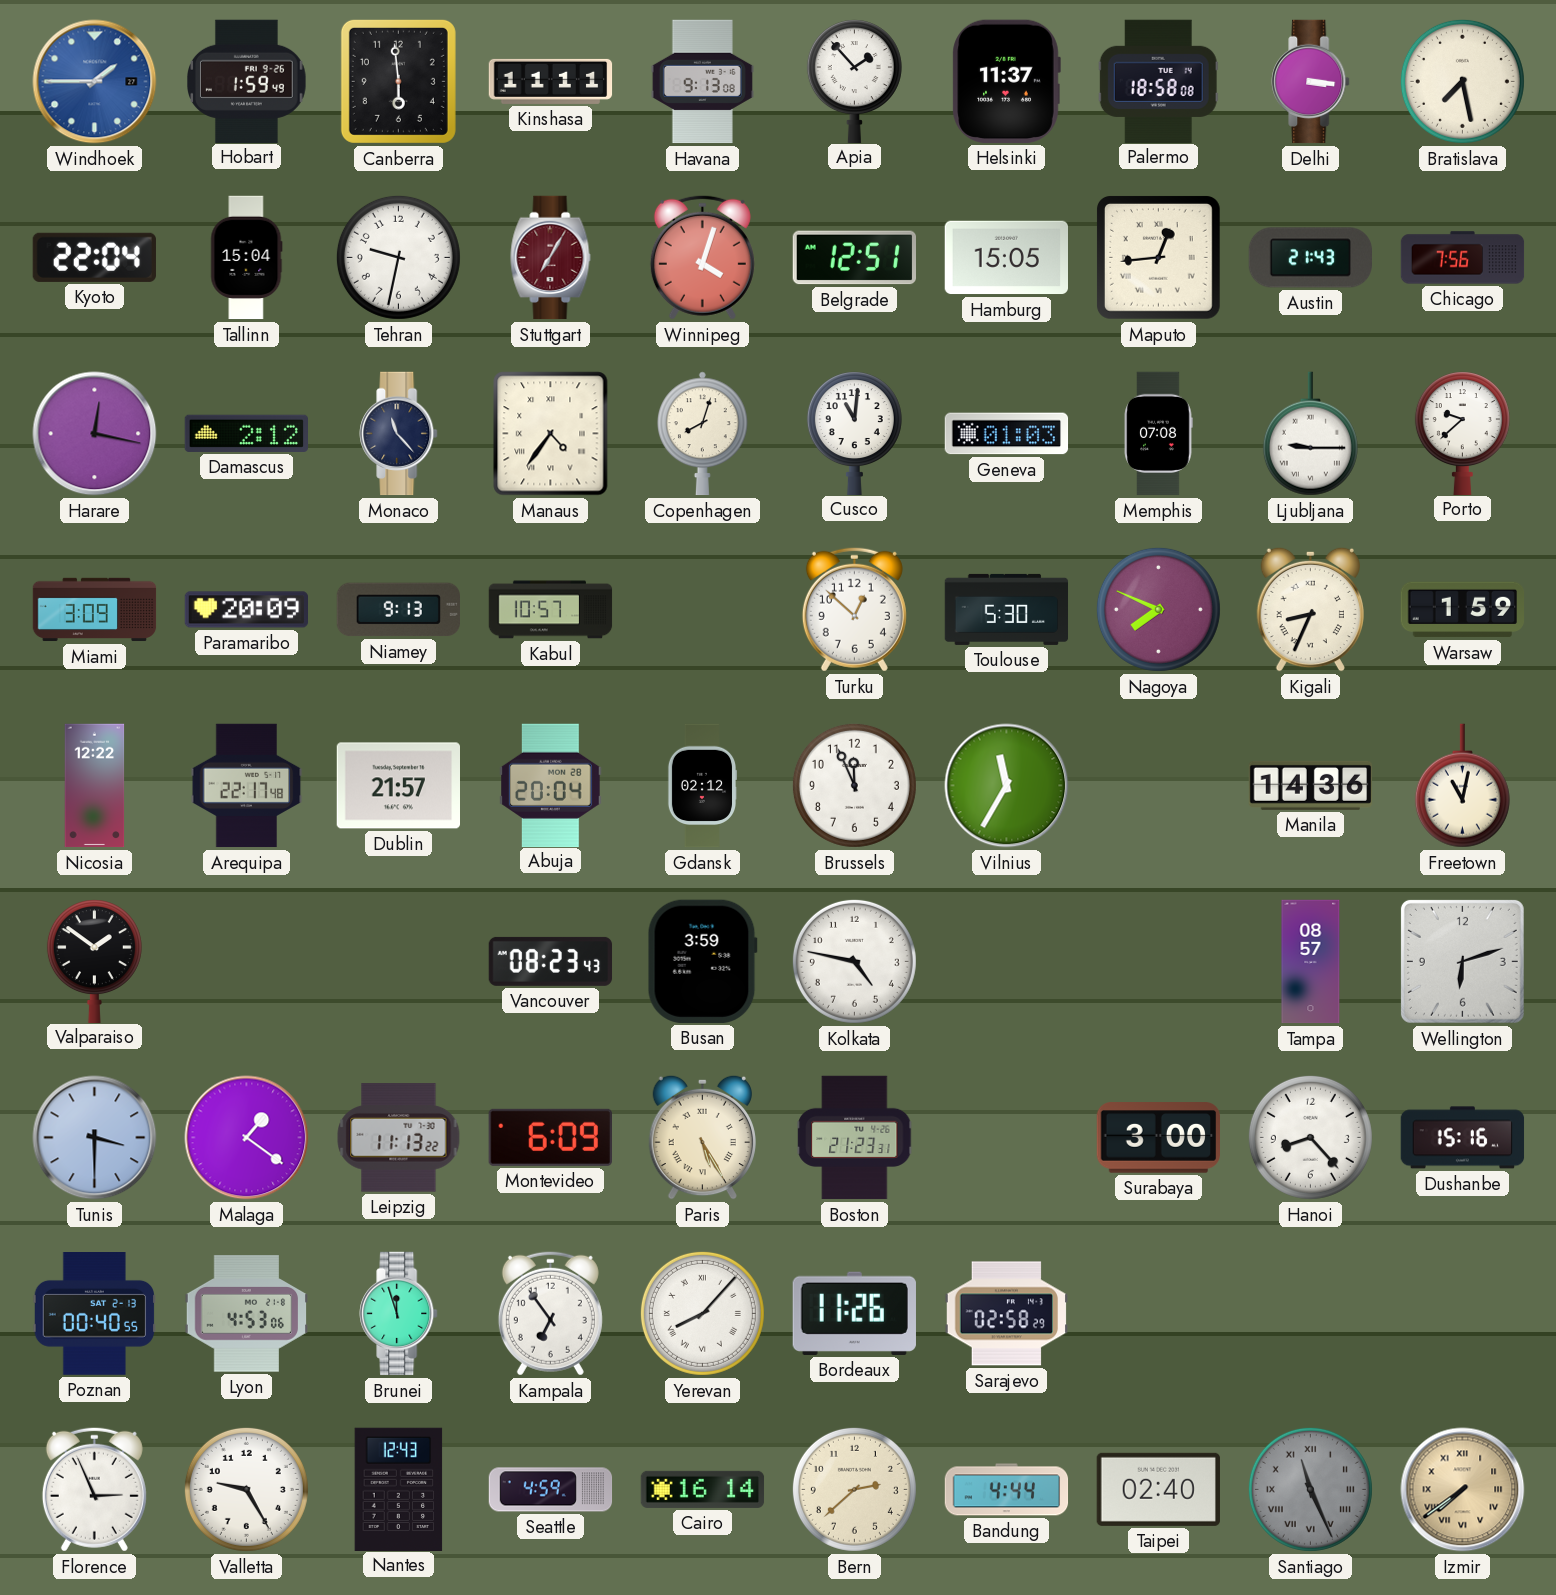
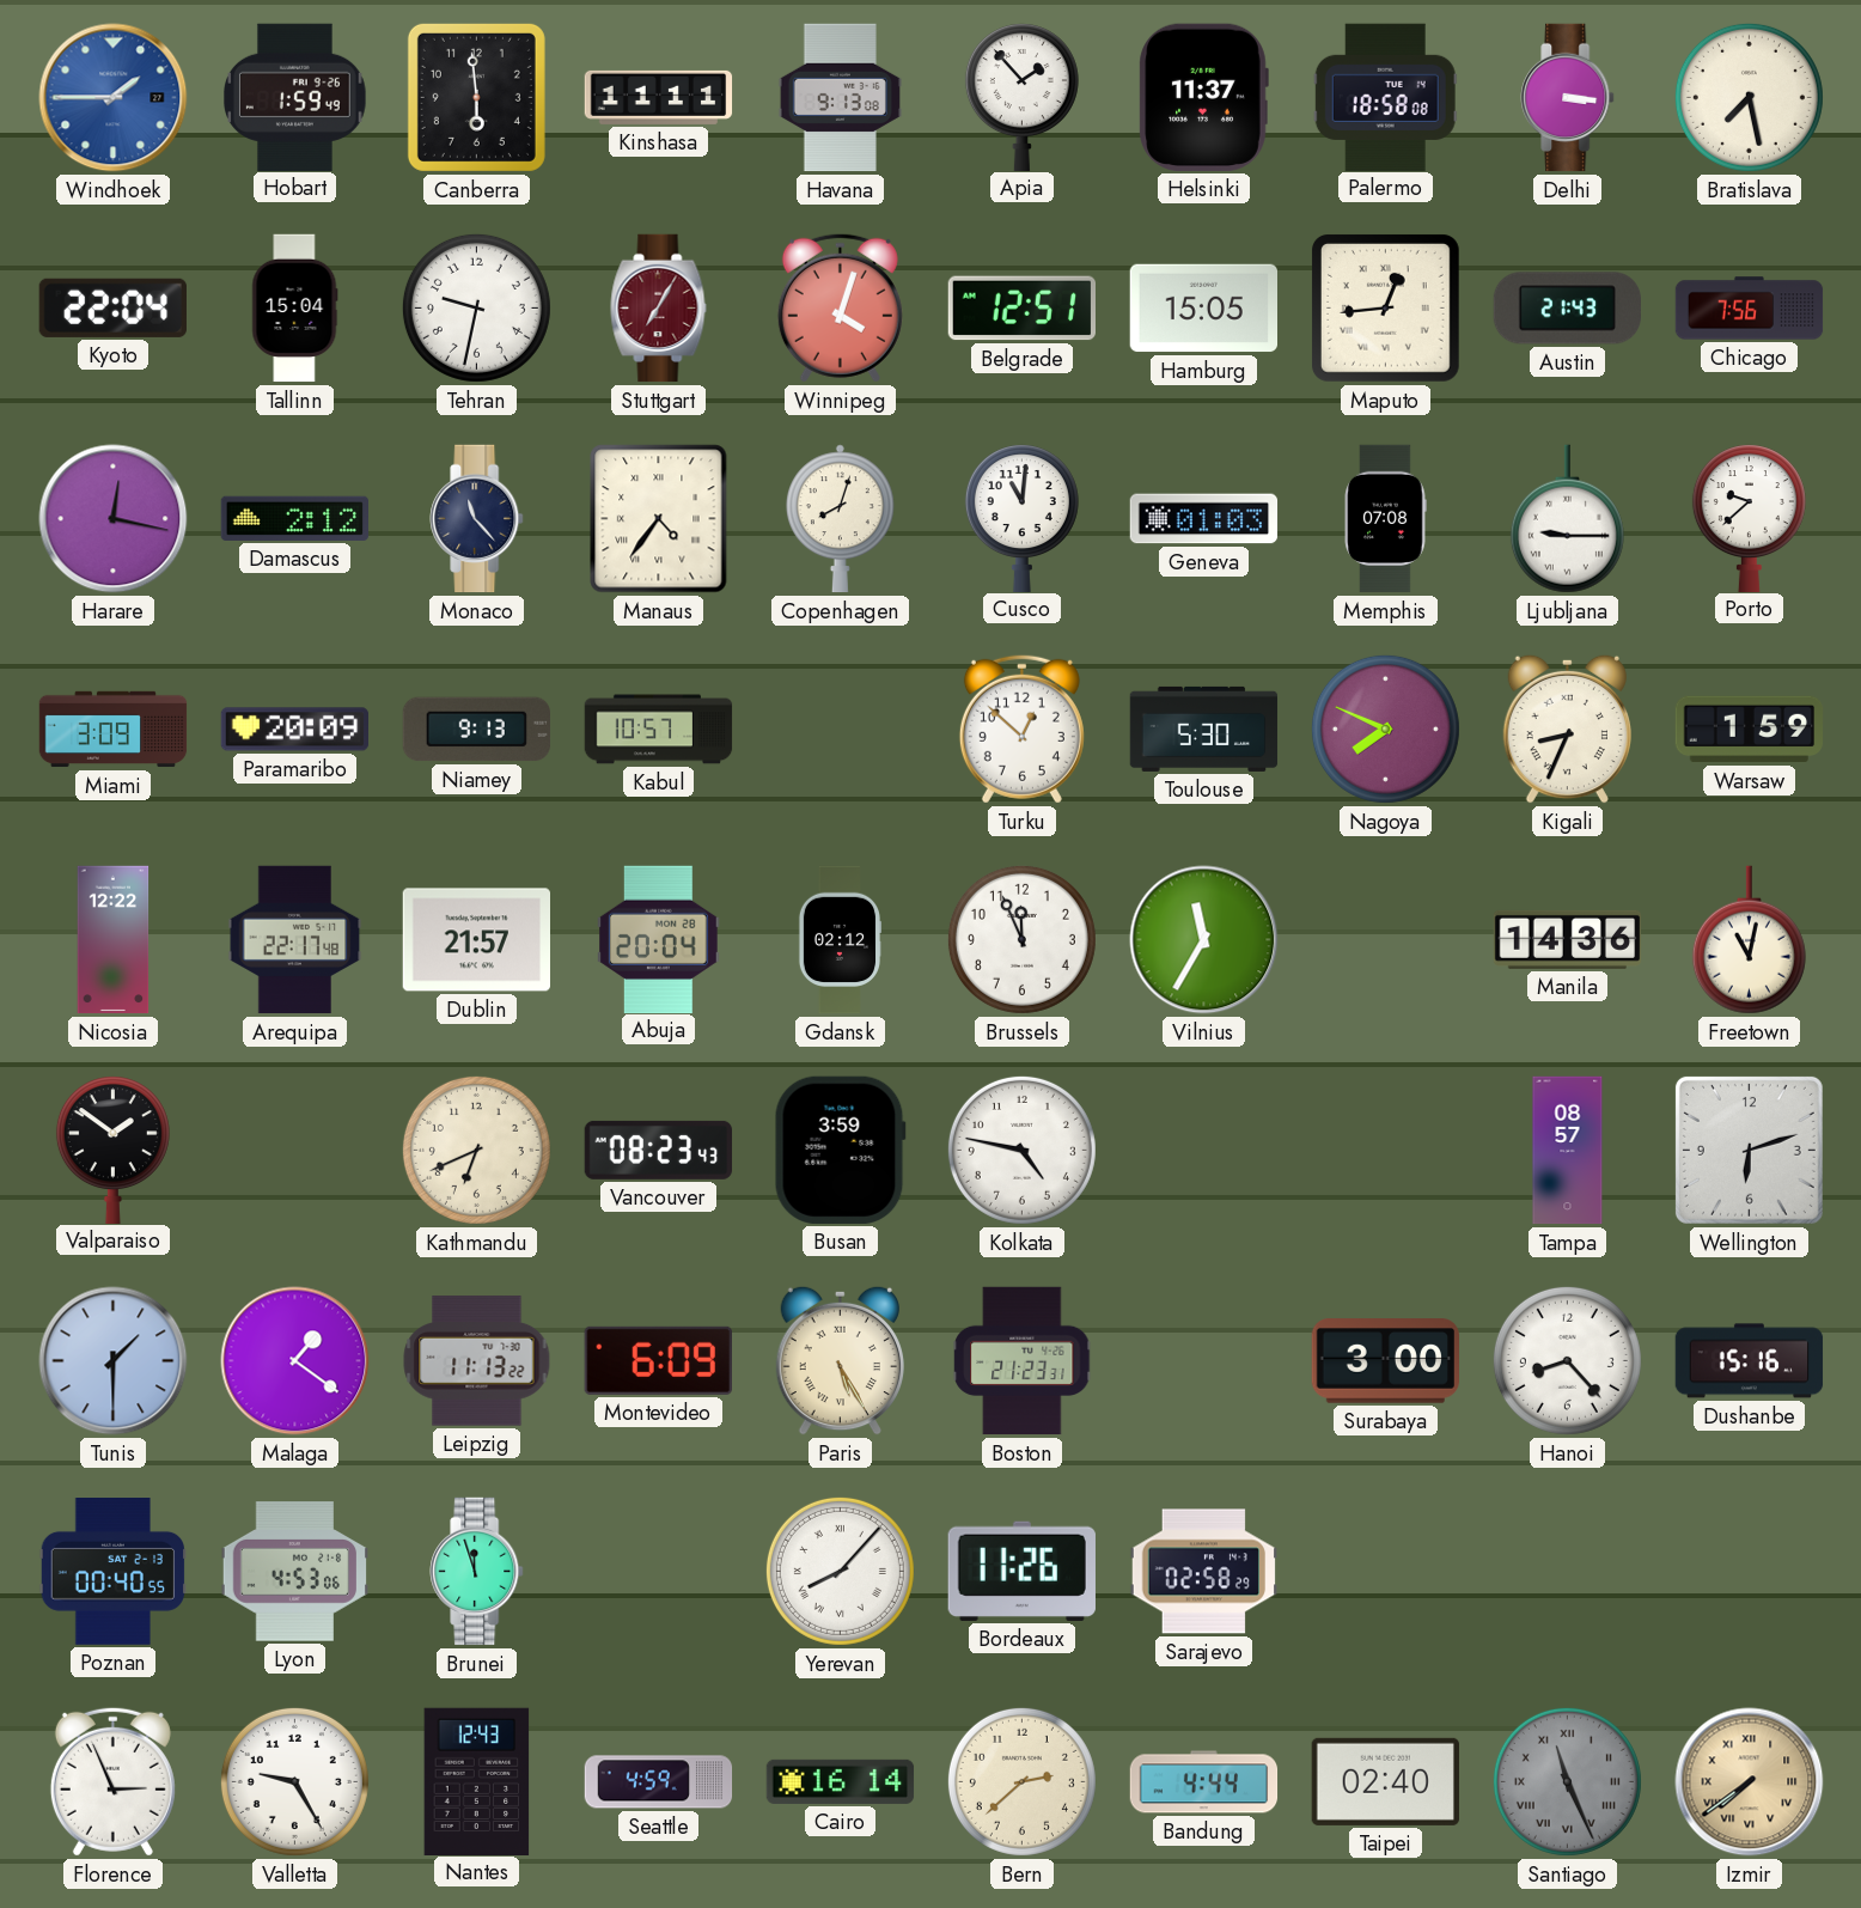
Kathmandu: none -> 6:41 (476, 1150)
Tunis: 3:30 -> 1:30 (114, 1361)
Kampala: 6:54 -> none (550, 1313)
